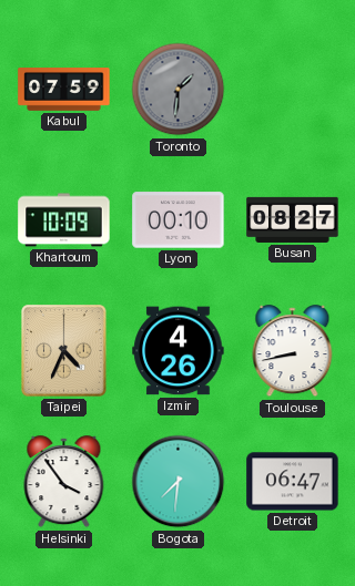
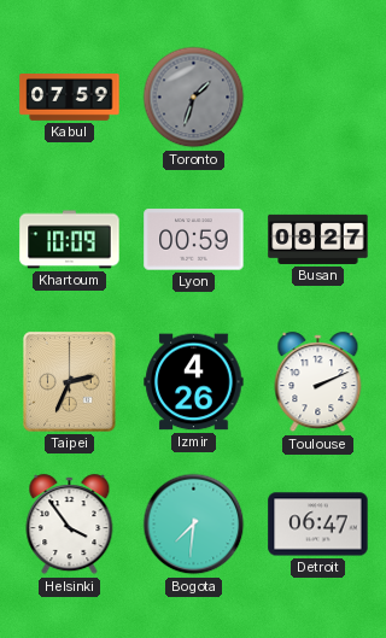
Toronto: 1:31 -> 1:33 (194, 98)
Lyon: 00:10 -> 00:59 (194, 240)
Taipei: 4:34 -> 2:34 (70, 382)
Toulouse: 8:43 -> 2:11 (318, 382)
